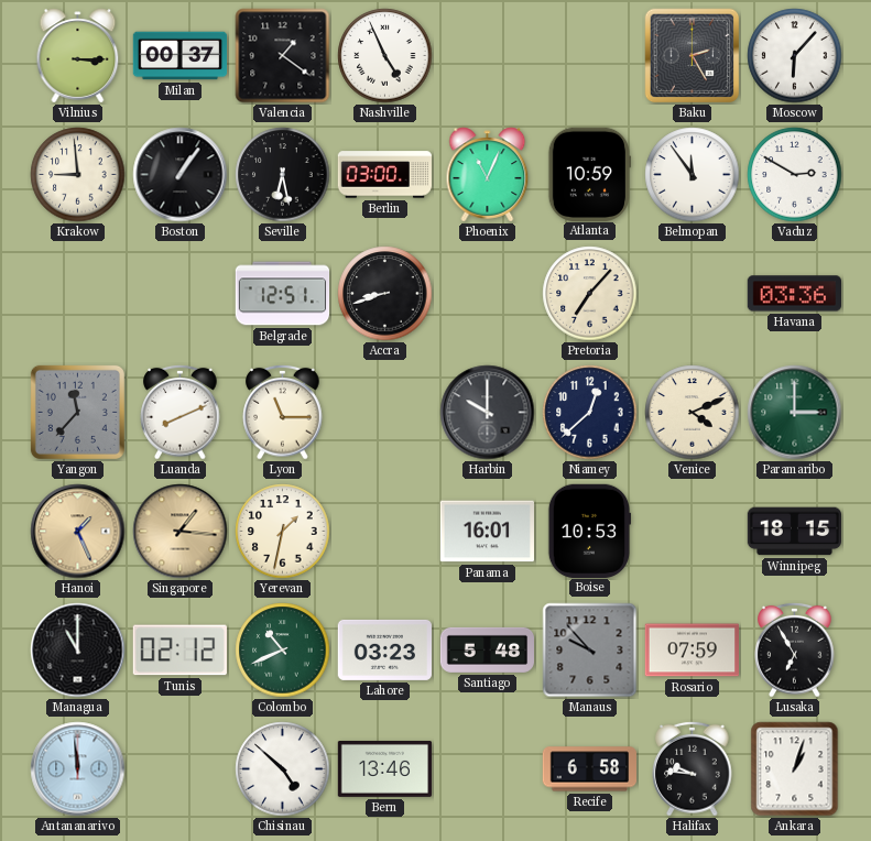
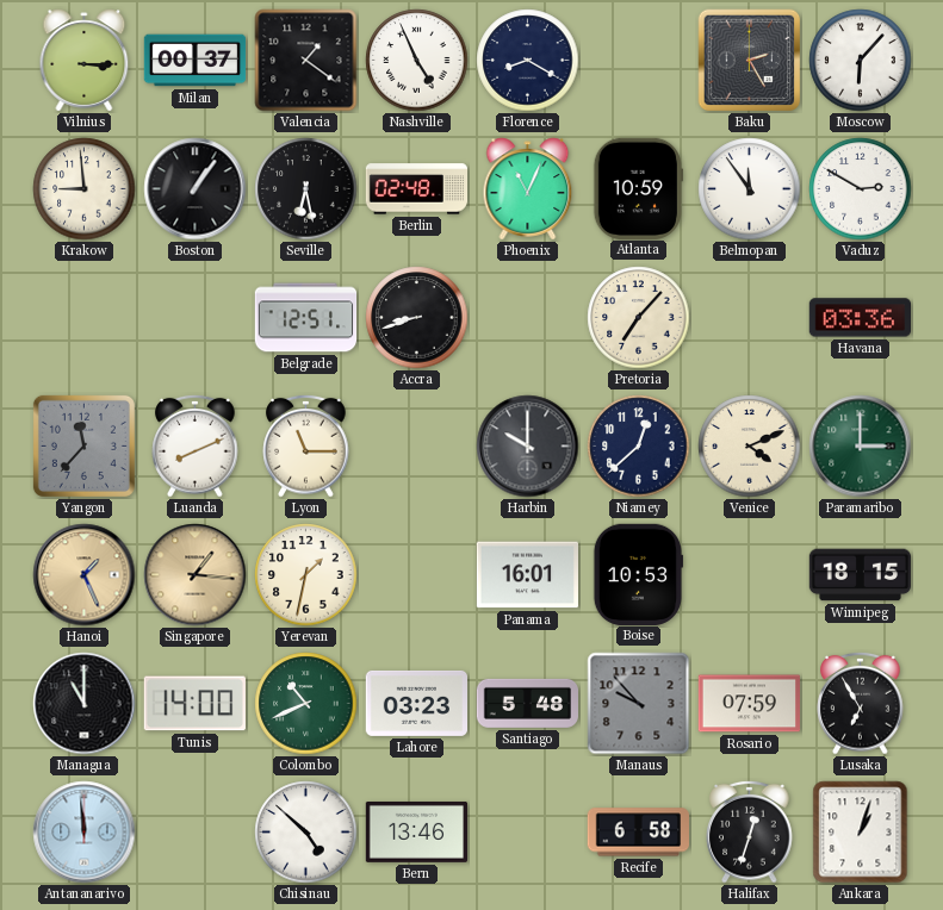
Florence: none -> 8:20 (528, 61)
Berlin: 03:00 -> 02:48 (416, 189)
Tunis: 02:12 -> 14:00 (194, 704)
Halifax: 9:46 -> 12:33 (750, 831)
